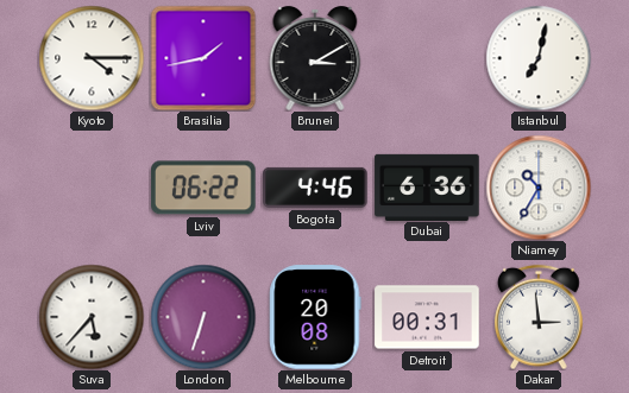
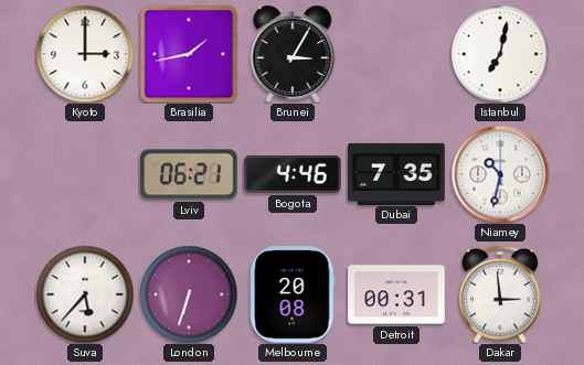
Kyoto: 4:15 -> 3:00 (85, 54)
Brunei: 3:10 -> 3:05 (293, 55)
Lviv: 06:22 -> 06:21 (189, 174)
Dubai: 6:36 -> 7:35 (396, 173)
Niamey: 10:35 -> 10:32 (500, 174)
